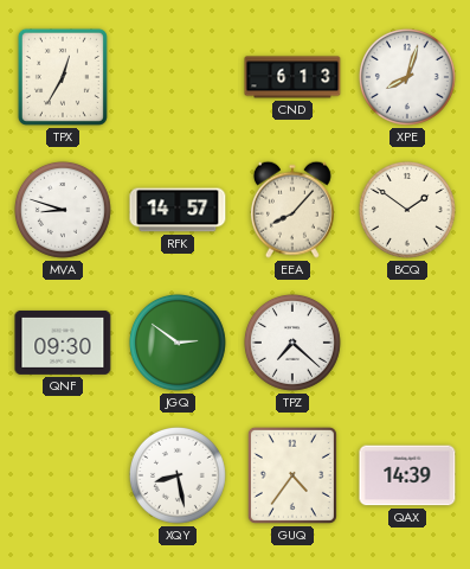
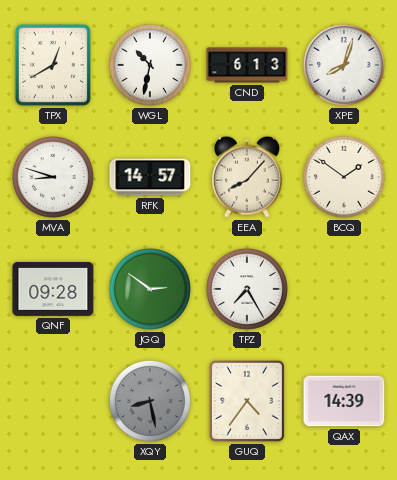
TPX: 12:35 -> 12:40 (53, 65)
WGL: none -> 10:32 (150, 65)
QNF: 09:30 -> 09:28 (53, 289)
TPZ: 7:22 -> 7:25 (247, 289)
XQY dial: white -> grey (150, 401)
